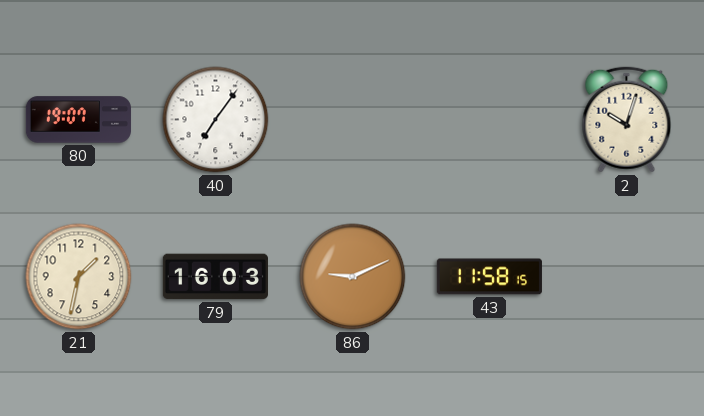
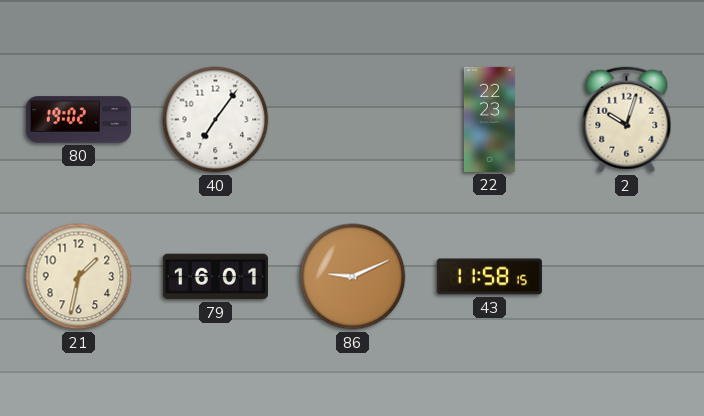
80: 19:07 -> 19:02 (78, 120)
22: none -> 22:23 (489, 119)
79: 16:03 -> 16:01 (215, 277)
